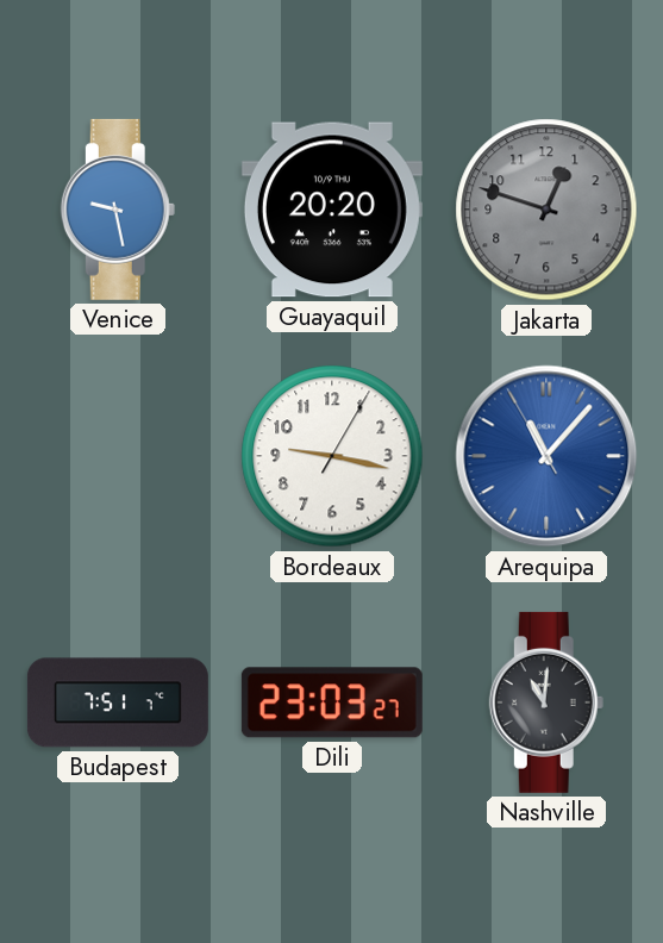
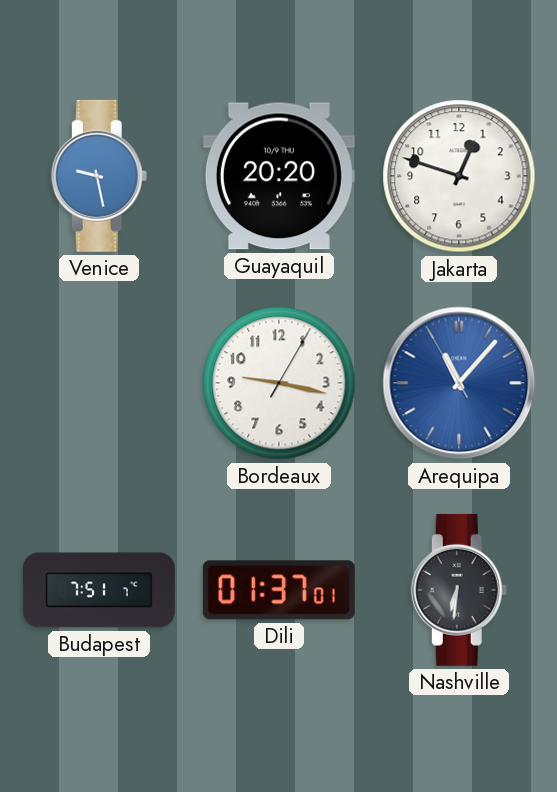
Jakarta dial: grey -> white (459, 176)
Dili: 23:03 -> 01:37 (279, 590)
Nashville: 11:01 -> 6:31 (459, 590)
